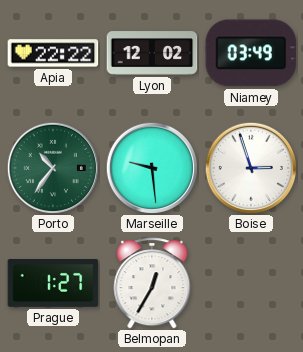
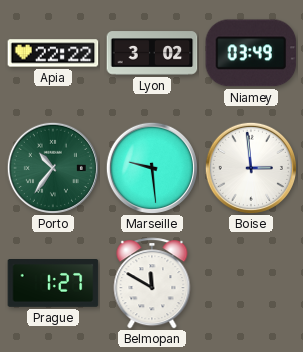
Lyon: 12:02 -> 3:02 (152, 53)
Boise: 2:57 -> 2:59 (251, 168)
Belmopan: 12:35 -> 11:50 (152, 283)
